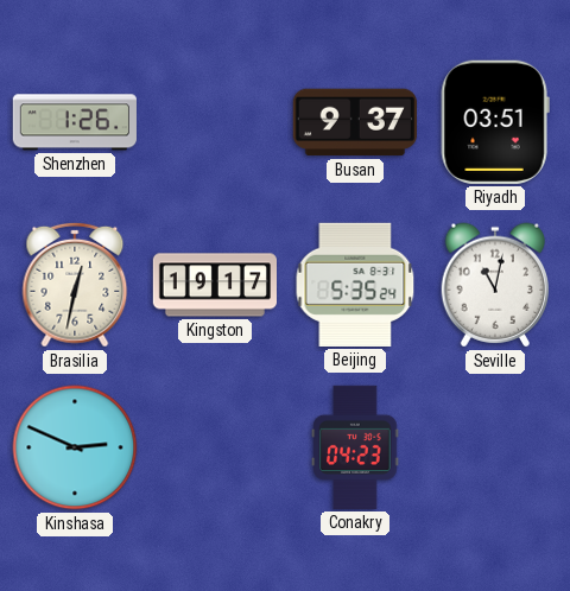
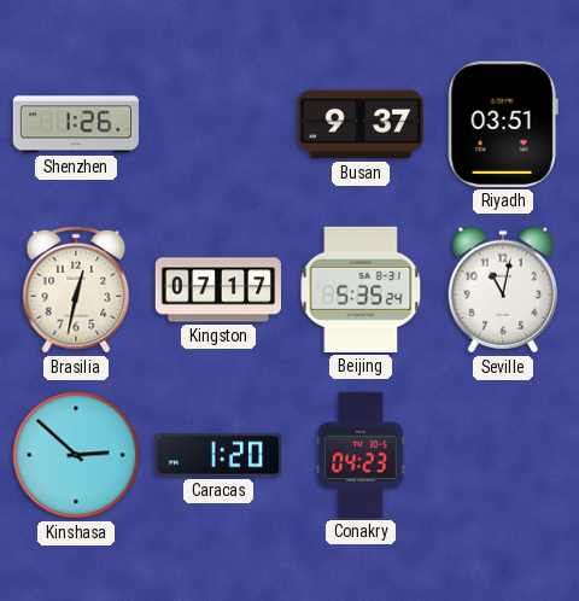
Kingston: 19:17 -> 07:17 (217, 290)
Kinshasa: 2:49 -> 2:52 (76, 455)
Caracas: none -> 1:20 (218, 455)
